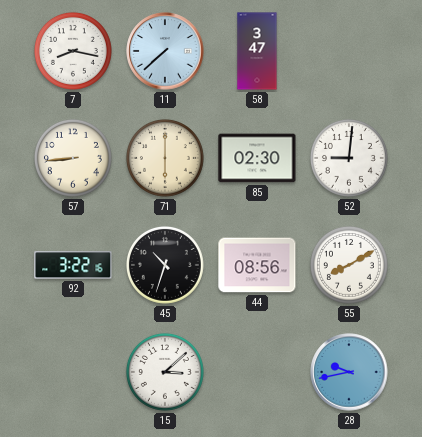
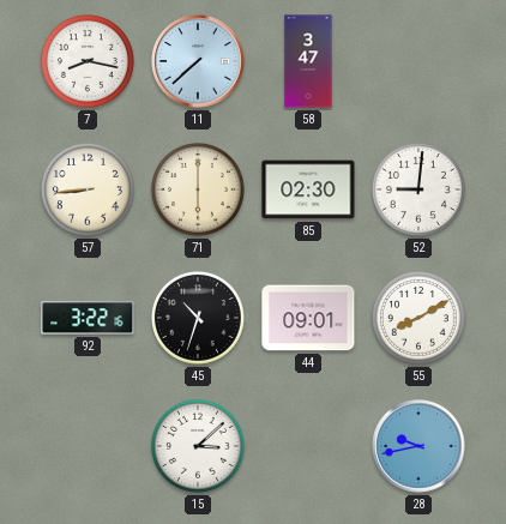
44: 08:56 -> 09:01 (308, 318)
